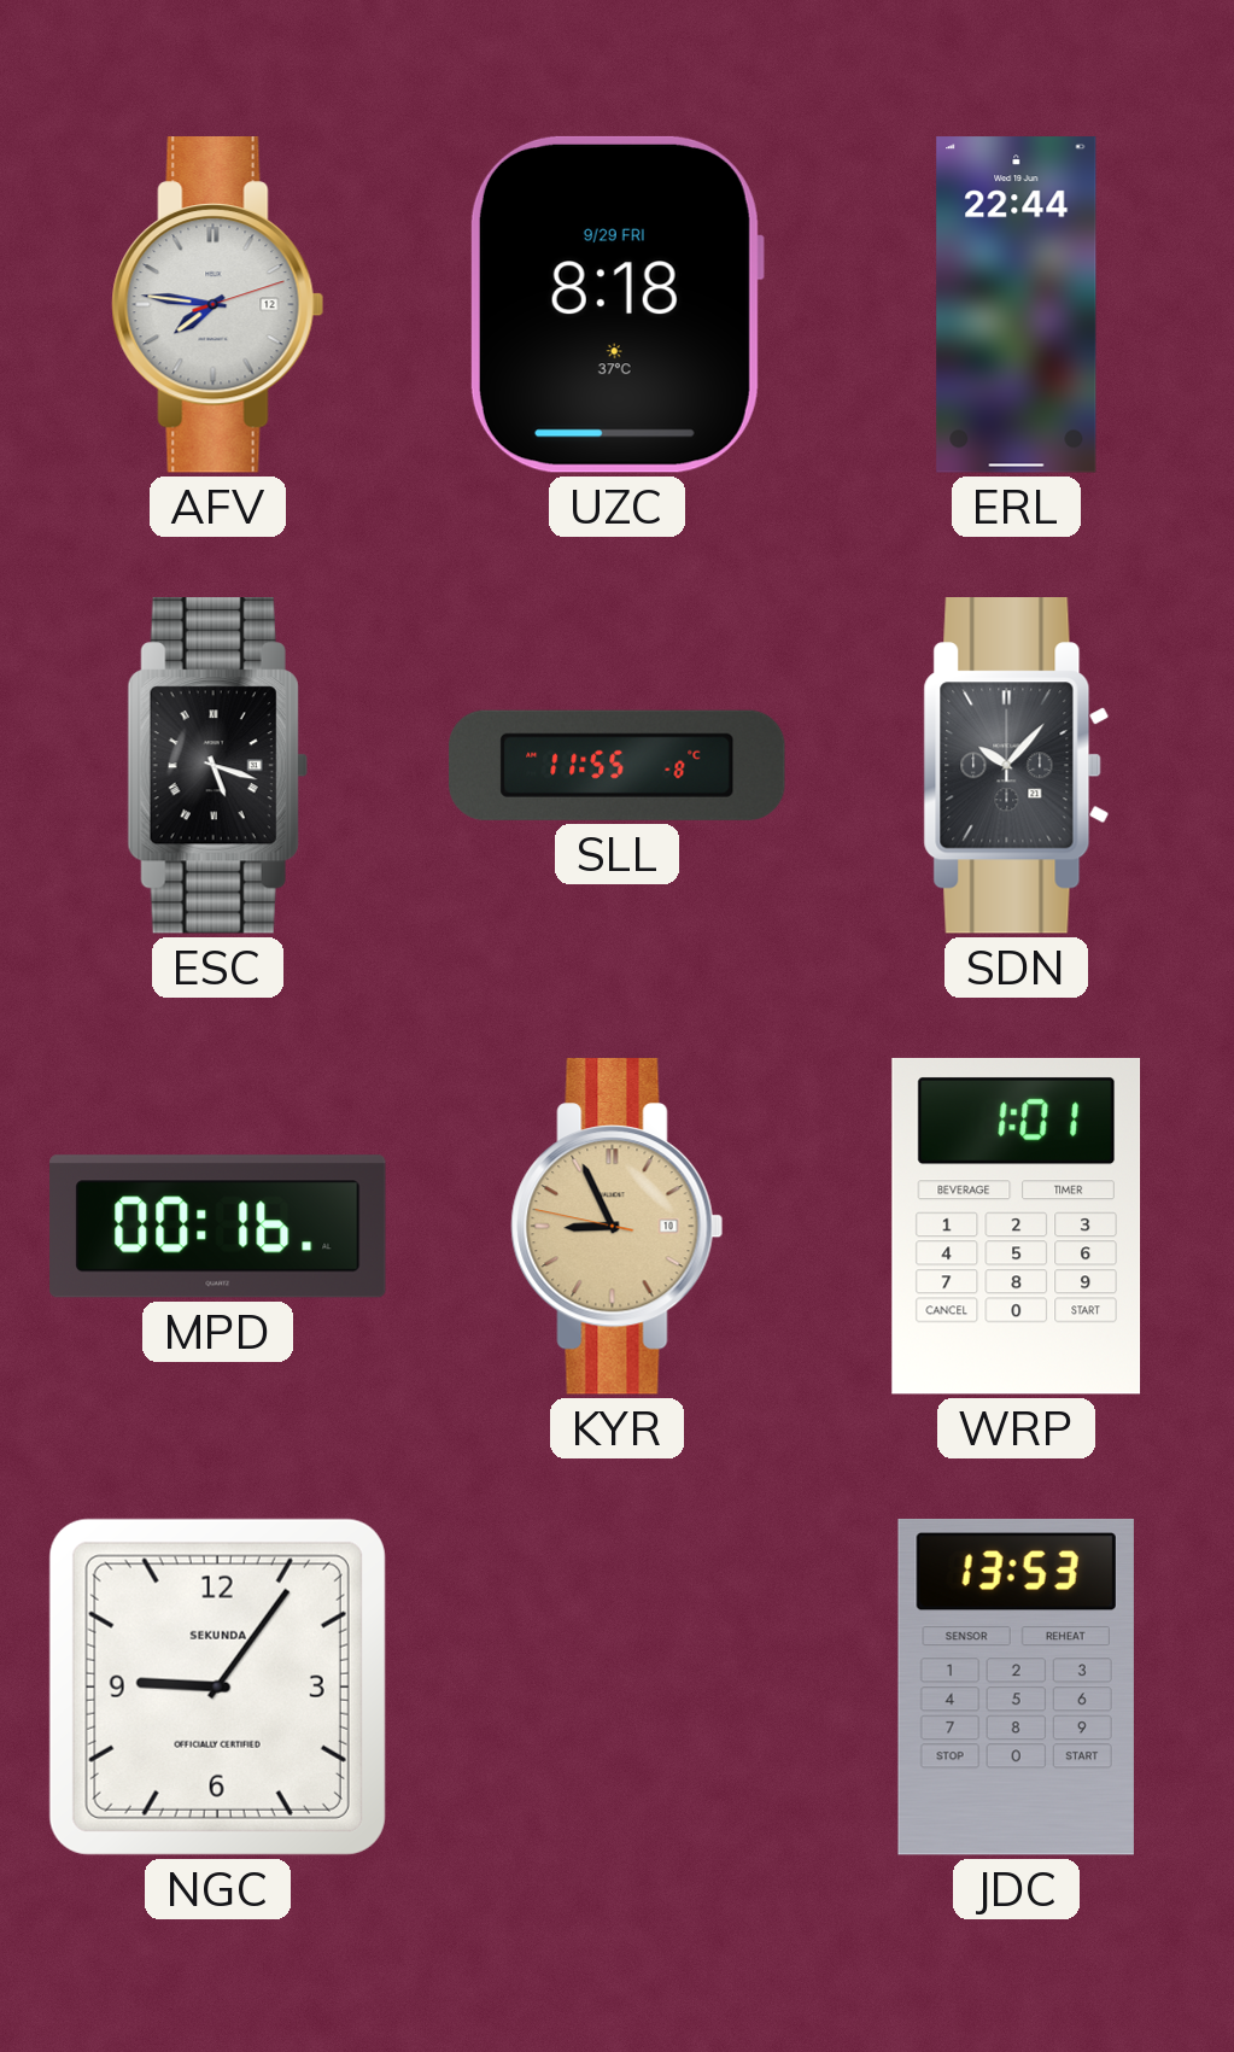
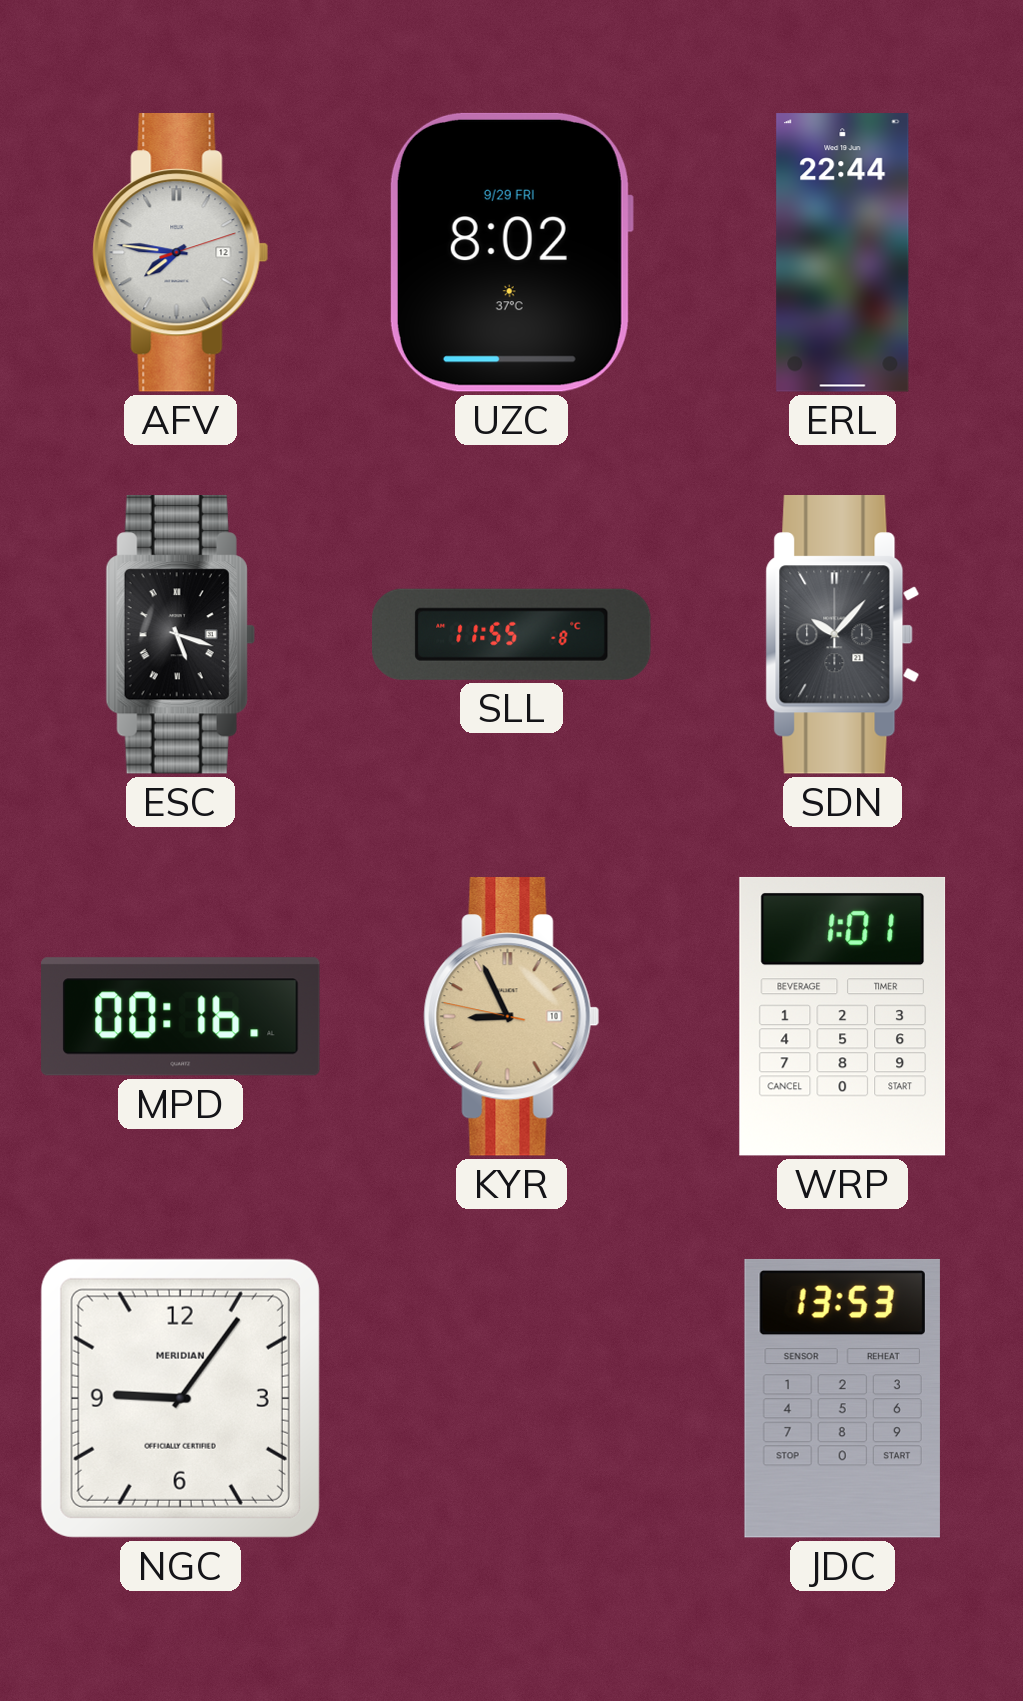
UZC: 8:18 -> 8:02 (511, 252)
NGC brand: SEKUNDA -> MERIDIAN (180, 1398)
